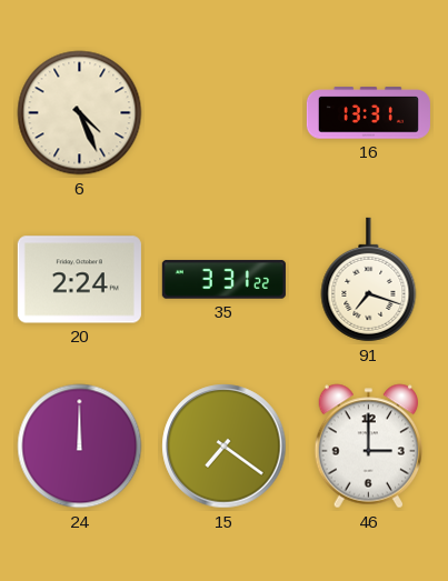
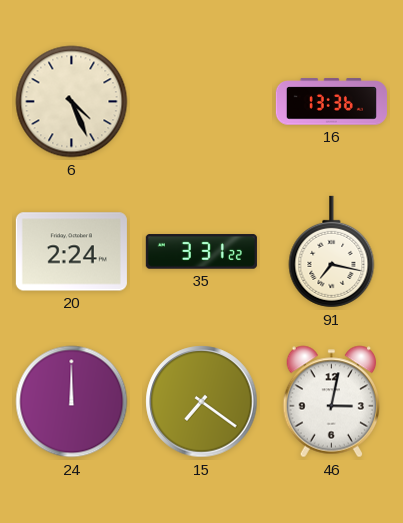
16: 13:31 -> 13:36 (331, 102)
91: 7:18 -> 7:17 (332, 252)
46: 3:00 -> 3:02 (332, 402)
